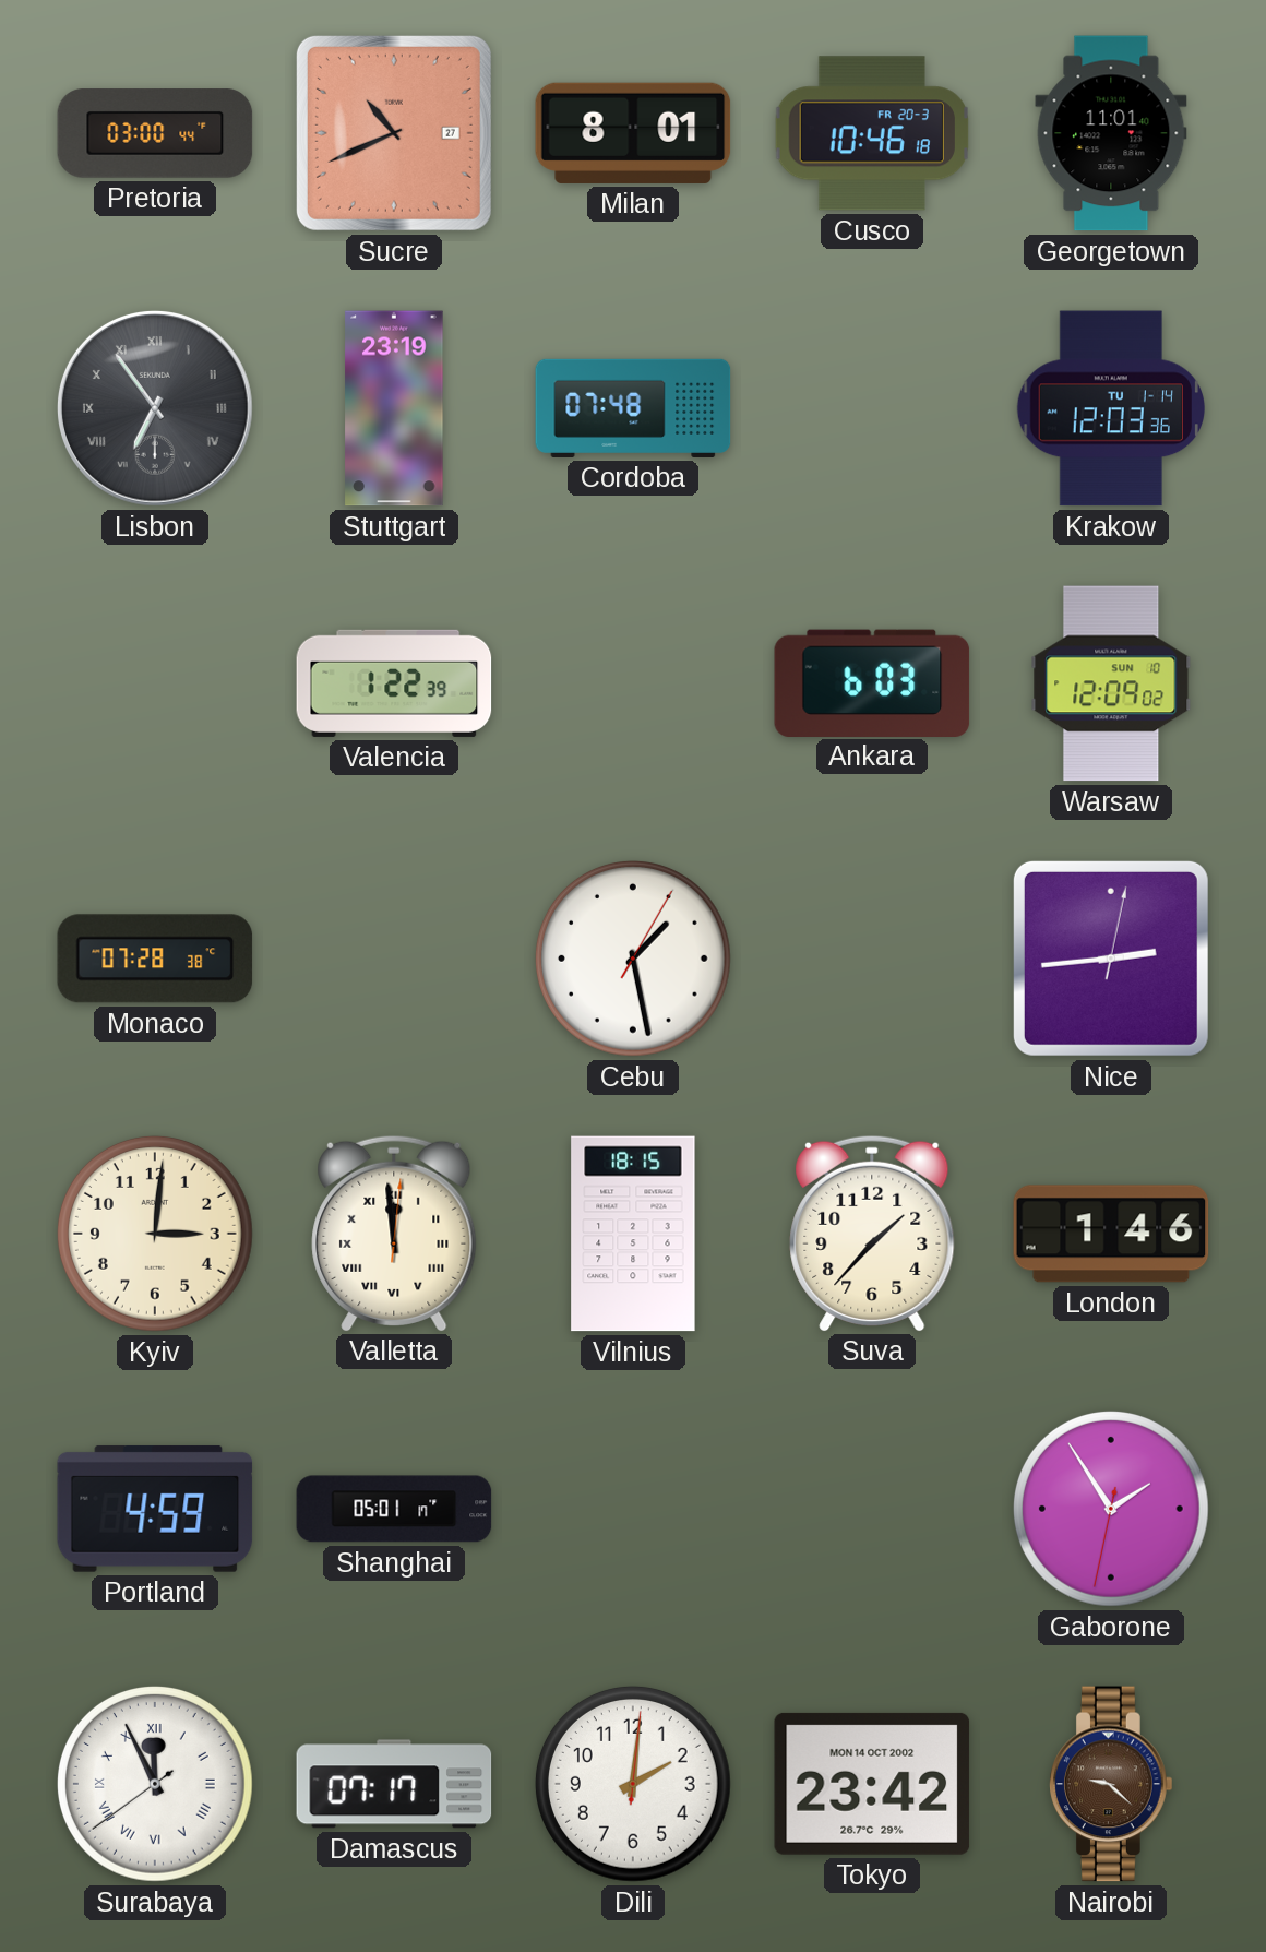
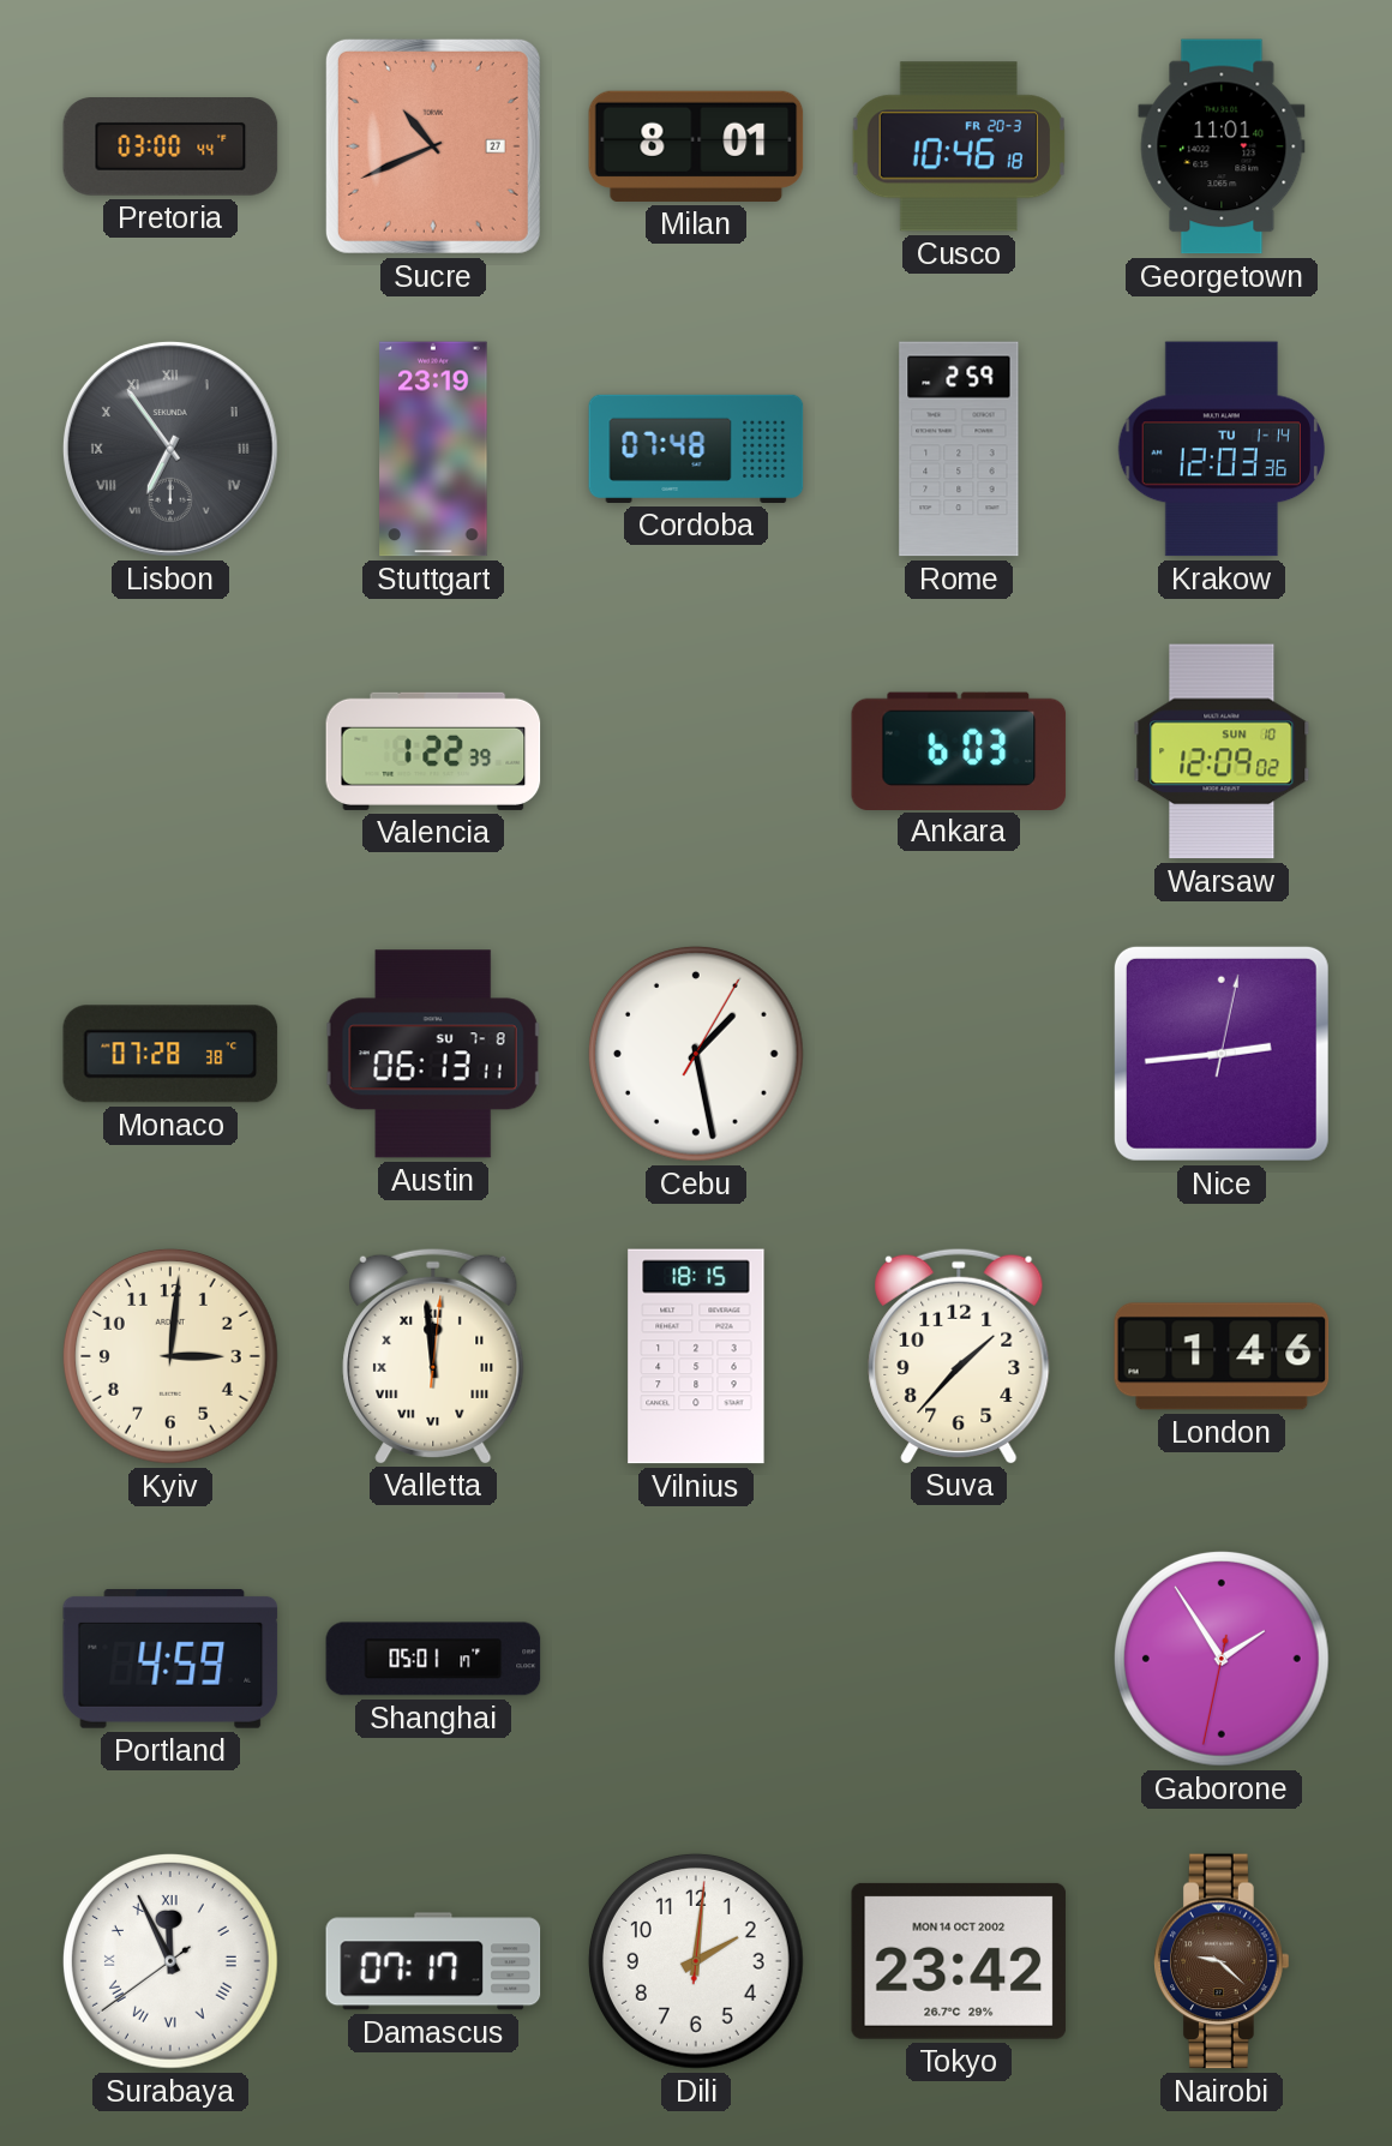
Rome: none -> 2:59 (959, 449)
Austin: none -> 06:13 (433, 1054)
